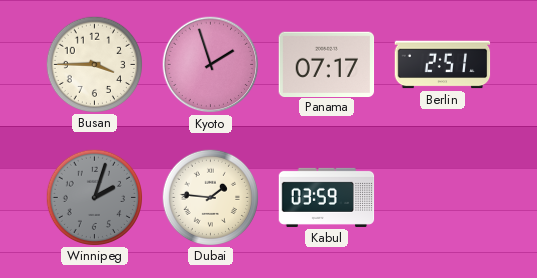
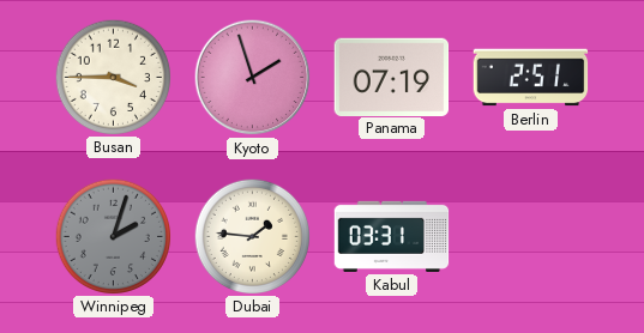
Panama: 07:17 -> 07:19 (392, 77)
Kabul: 03:59 -> 03:31 (392, 236)
